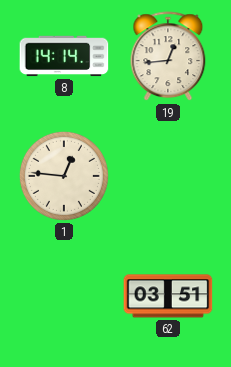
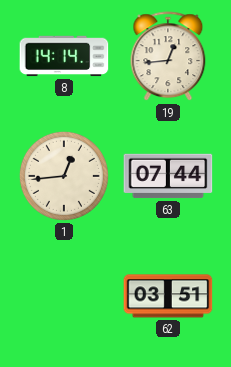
1: 12:46 -> 12:44 (64, 176)
63: none -> 07:44 (168, 176)
